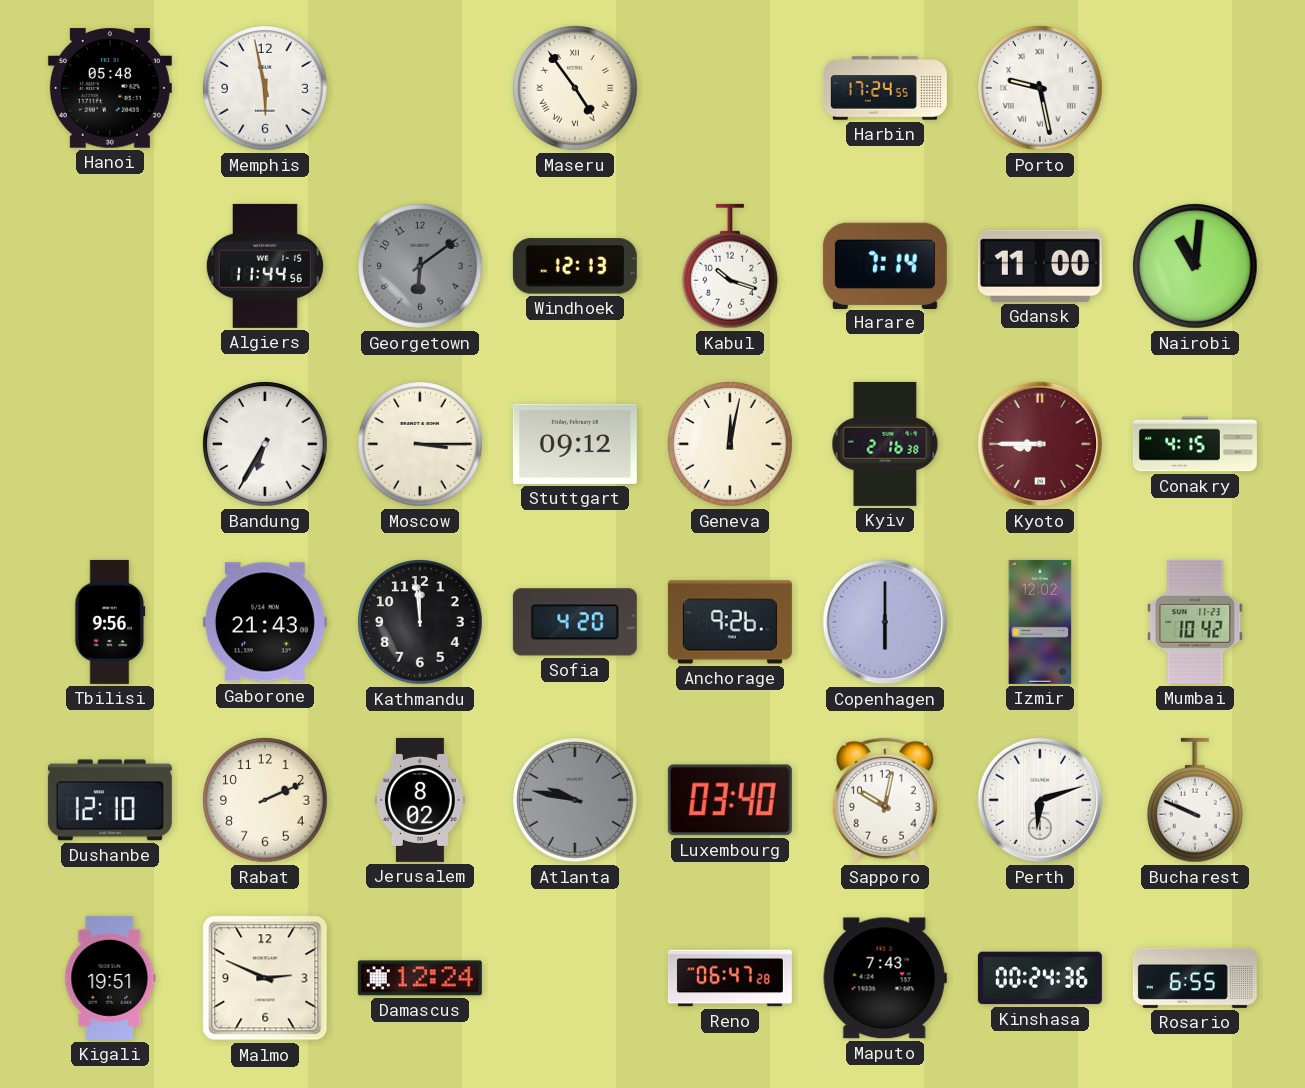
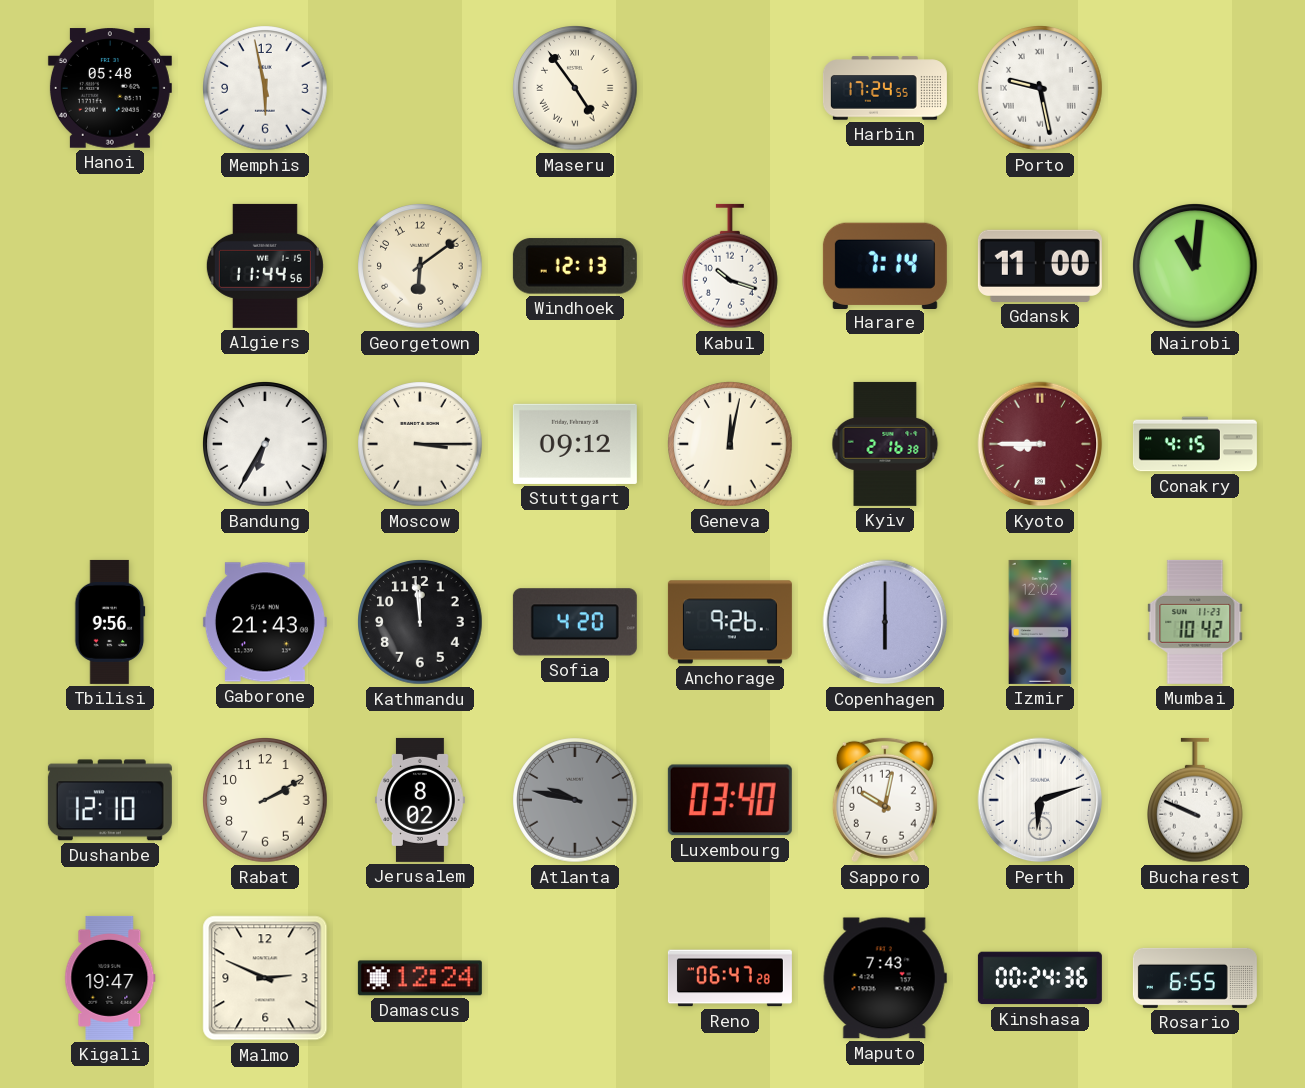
Georgetown dial: grey -> cream (420, 266)
Rabat: 2:11 -> 2:10 (265, 800)
Kigali: 19:51 -> 19:47 (110, 978)
